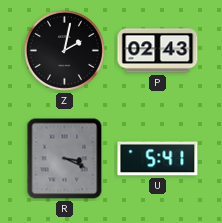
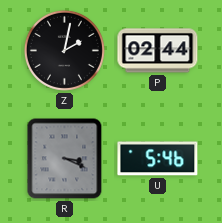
P: 02:43 -> 02:44 (158, 51)
U: 5:41 -> 5:46 (158, 159)
